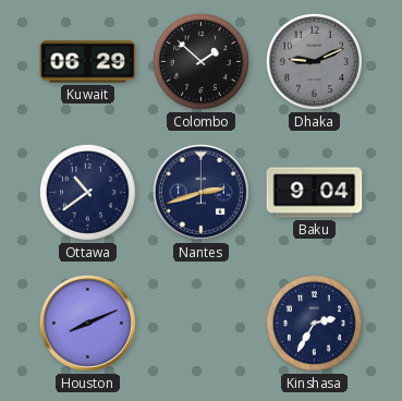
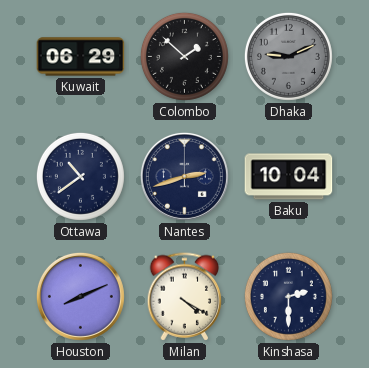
Baku: 9:04 -> 10:04 (289, 177)
Milan: none -> 4:20 (185, 297)
Kinshasa: 2:35 -> 2:30 (288, 296)
